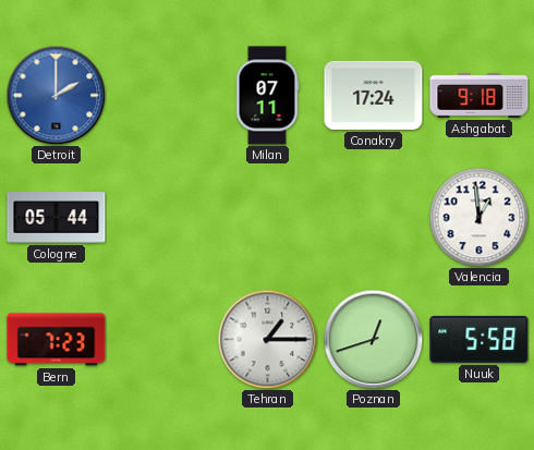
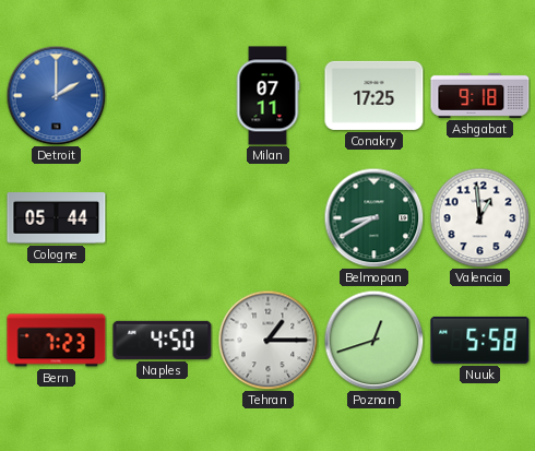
Conakry: 17:24 -> 17:25 (374, 95)
Belmopan: none -> 8:40 (373, 217)
Naples: none -> 4:50 (163, 340)
